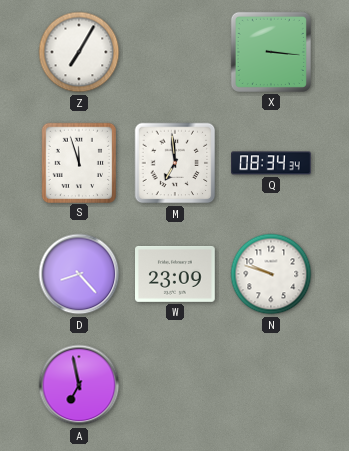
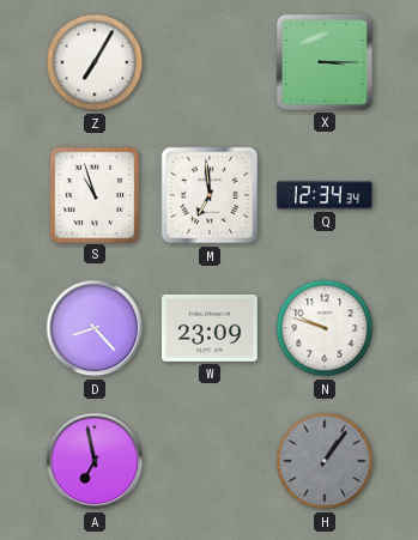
X: 3:16 -> 3:15 (325, 62)
S: 11:57 -> 10:57 (93, 194)
Q: 08:34 -> 12:34 (326, 195)
H: none -> 1:06 (325, 461)
